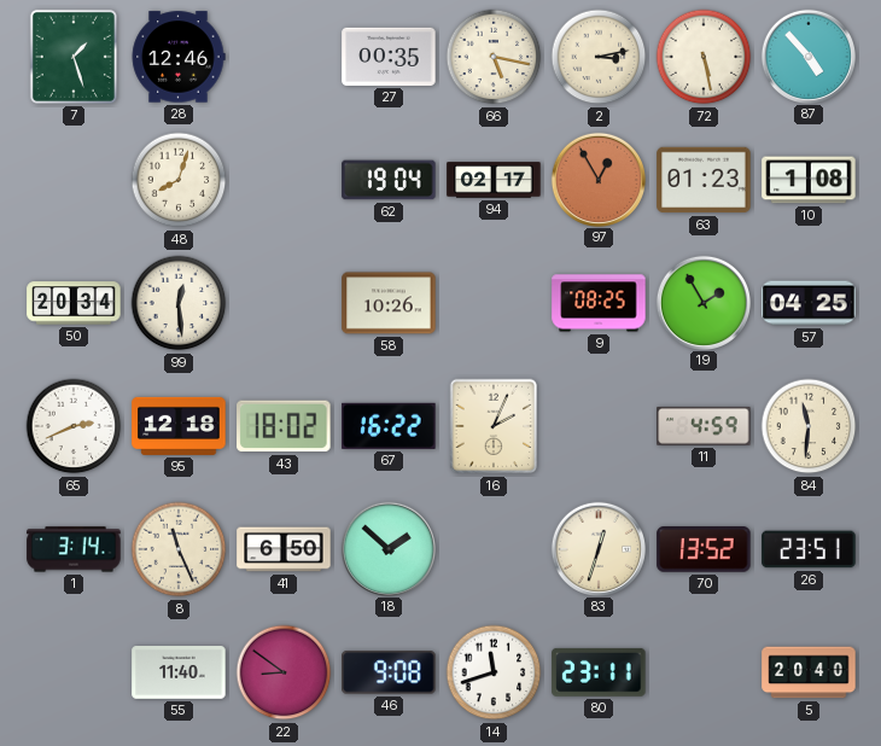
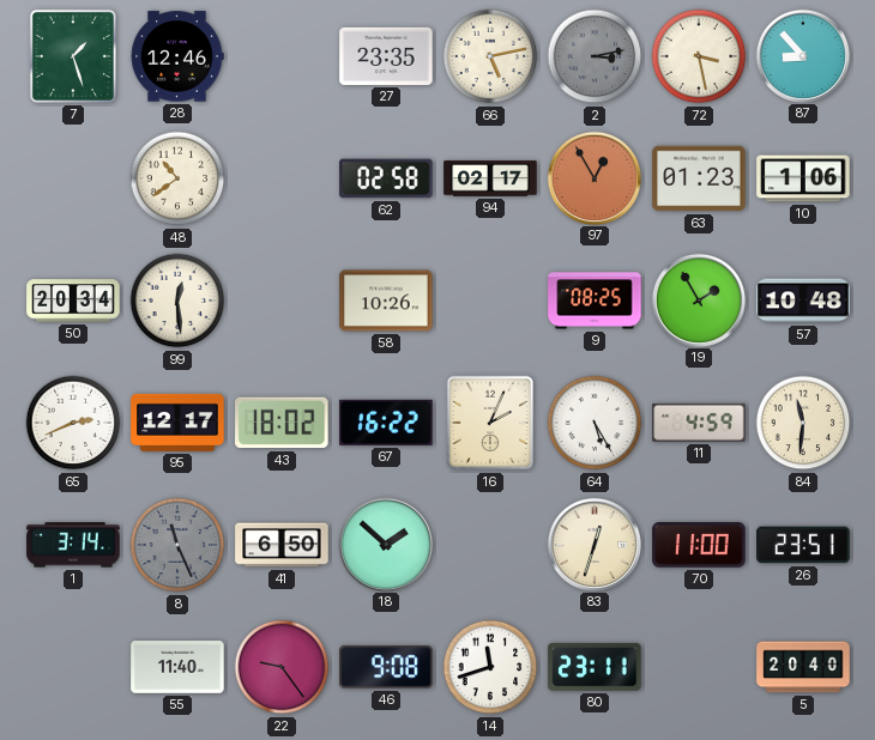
27: 00:35 -> 23:35 (386, 56)
66: 5:17 -> 5:13 (490, 56)
2 dial: cream -> grey (595, 56)
72: 5:28 -> 3:28 (699, 56)
87: 4:53 -> 8:53 (802, 55)
48: 8:03 -> 10:39 (177, 178)
62: 19:04 -> 02:58 (386, 178)
10: 1:08 -> 1:06 (803, 178)
57: 04:25 -> 10:48 (803, 301)
95: 12:18 -> 12:17 (177, 423)
64: none -> 5:25 (595, 423)
8 dial: cream -> grey (177, 545)
70: 13:52 -> 11:00 (699, 546)
22: 8:51 -> 9:24 (282, 667)
